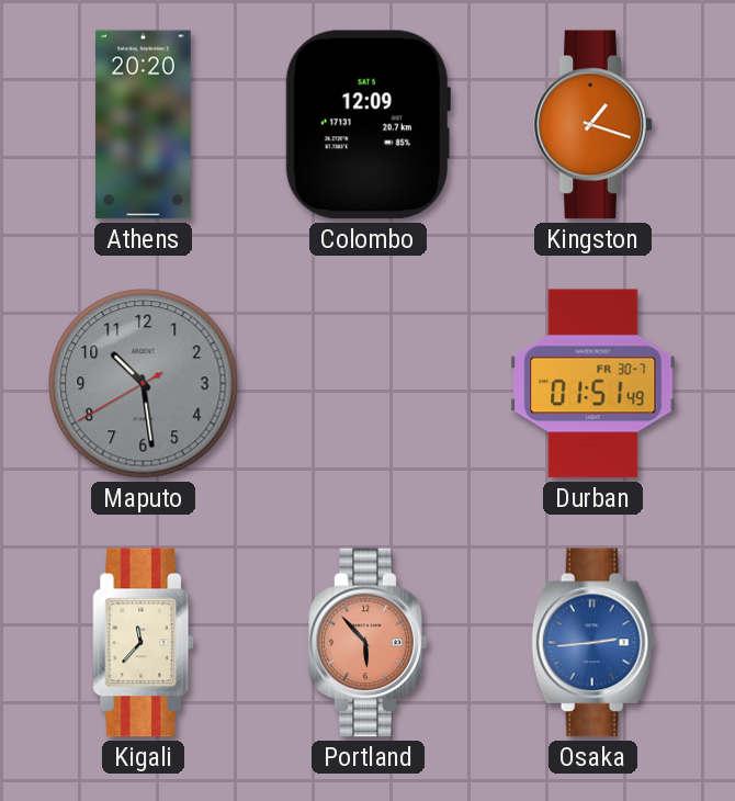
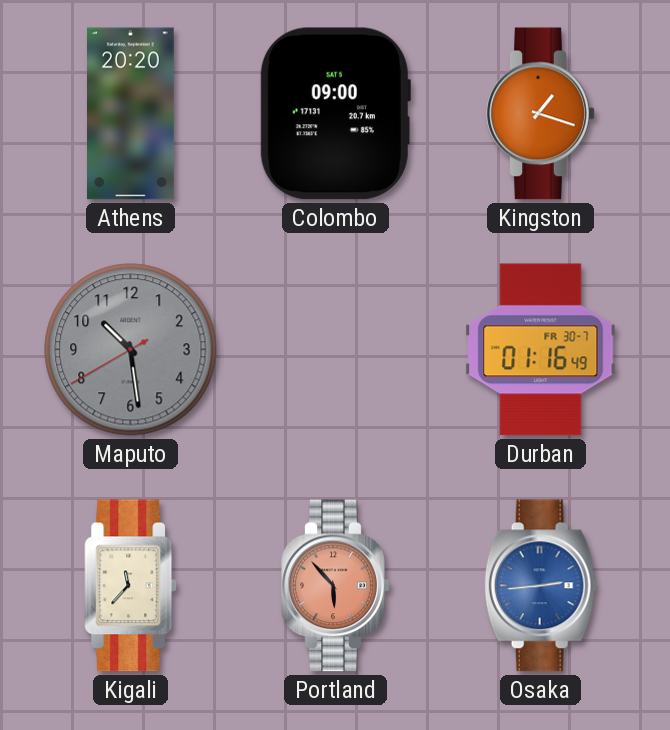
Colombo: 12:09 -> 09:00 (335, 114)
Durban: 01:51 -> 01:16 (541, 350)
